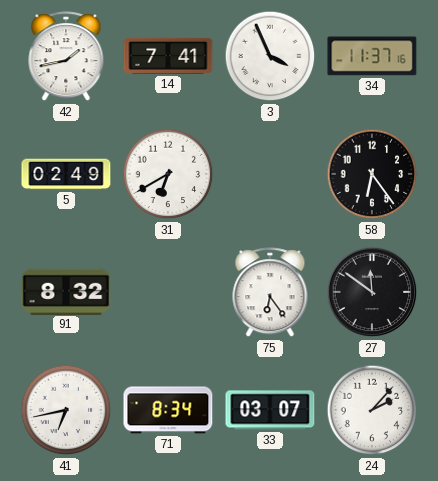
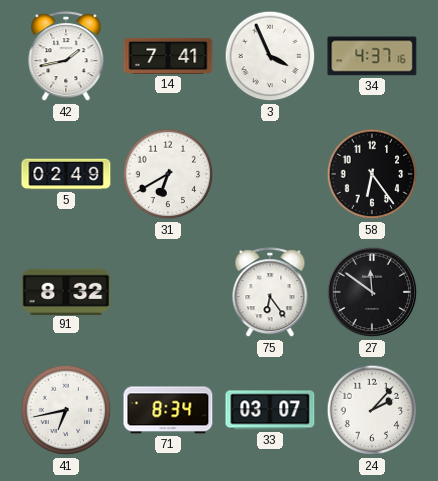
34: 11:37 -> 4:37 (372, 56)
